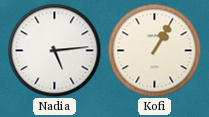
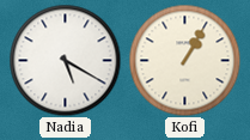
Nadia: 5:14 -> 5:20 (65, 60)
